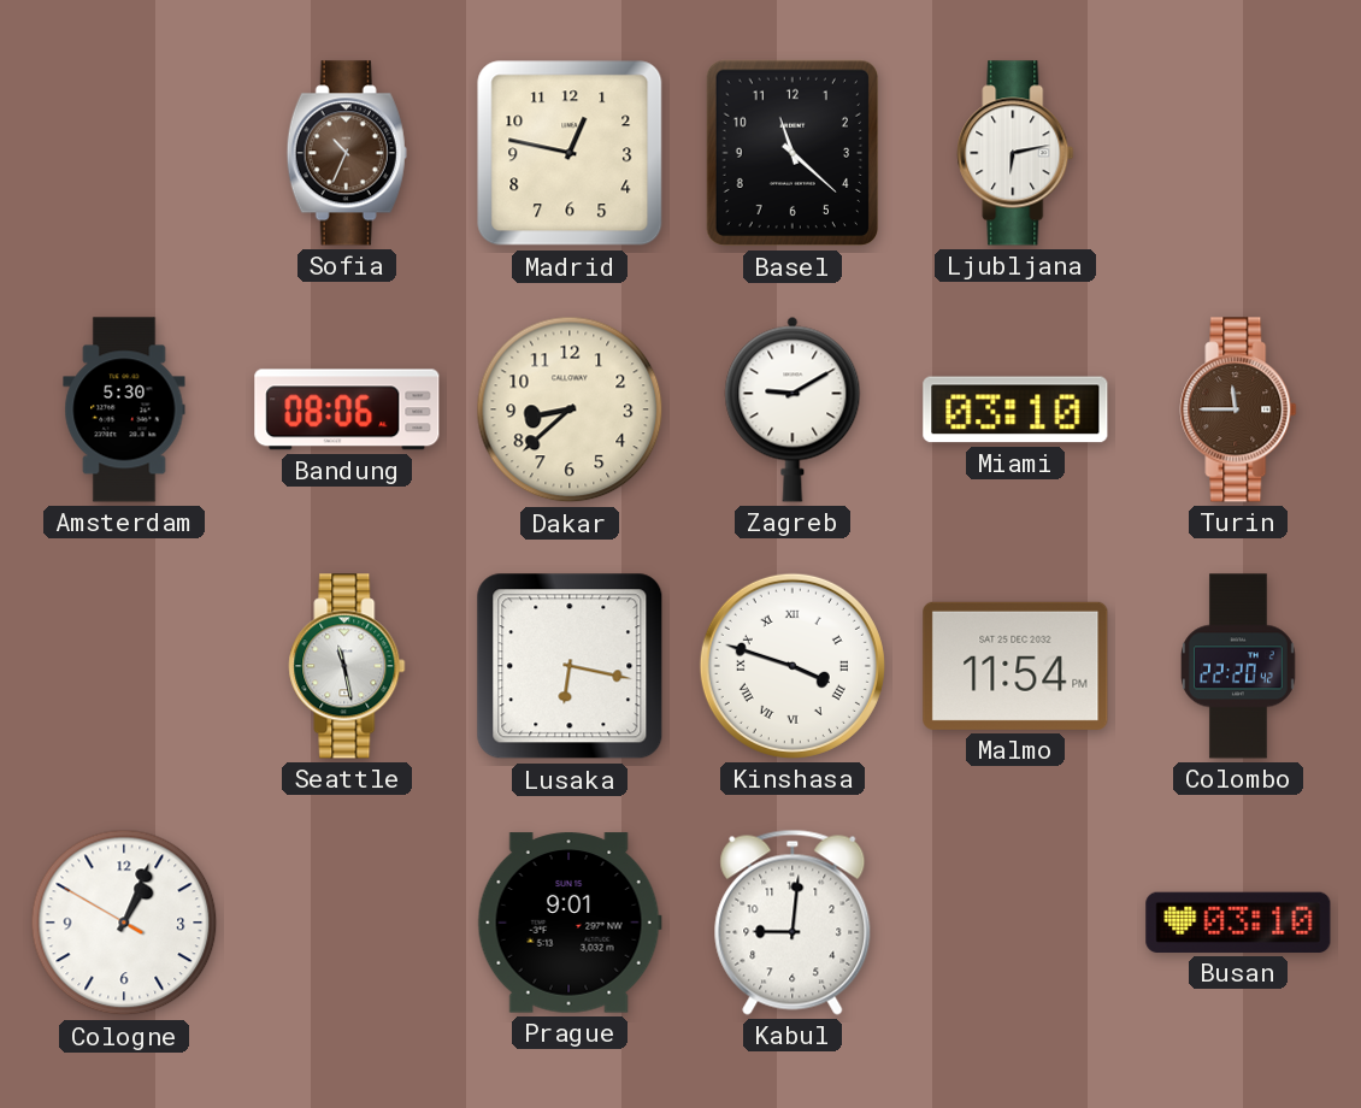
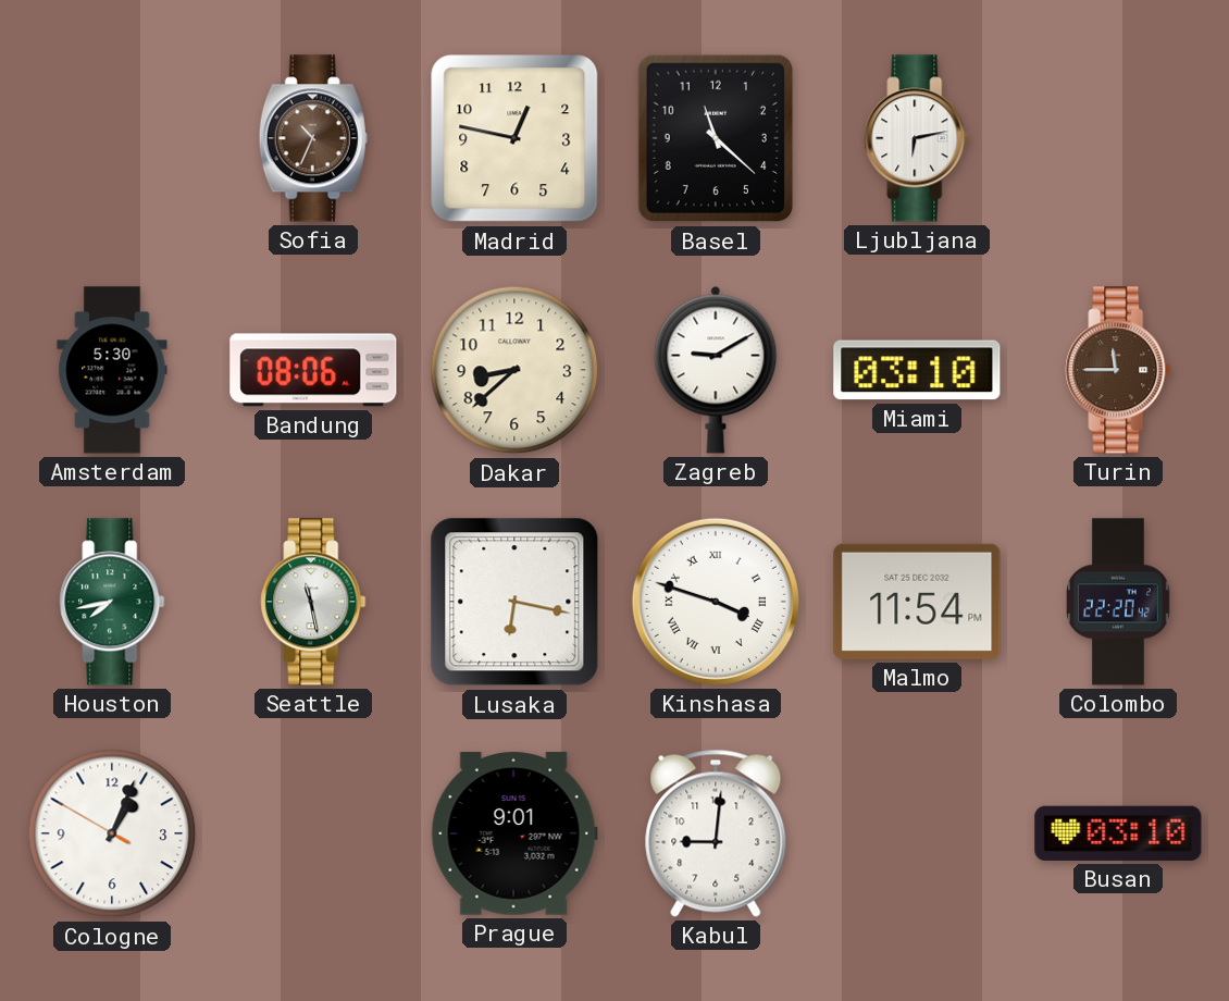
Houston: none -> 7:43 (112, 602)
